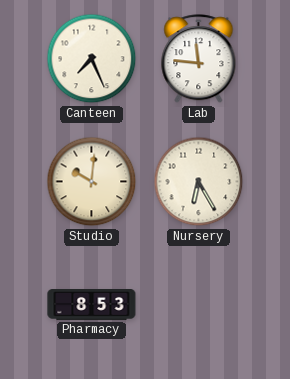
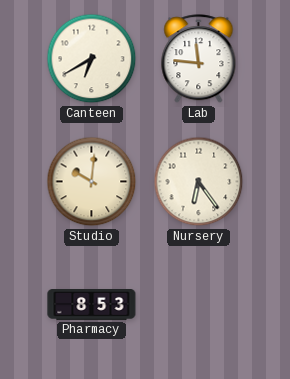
Canteen: 7:26 -> 6:40 (92, 59)
Nursery: 6:25 -> 6:24 (199, 182)
